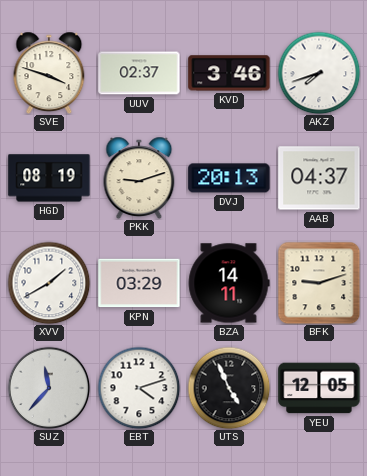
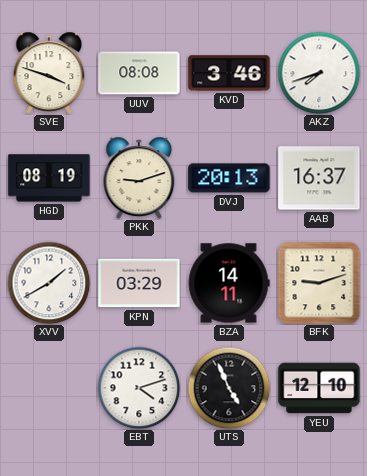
UUV: 02:37 -> 08:08 (139, 73)
AAB: 04:37 -> 16:37 (319, 178)
SUZ: 11:37 -> none (49, 388)
YEU: 12:05 -> 12:10 (319, 388)
